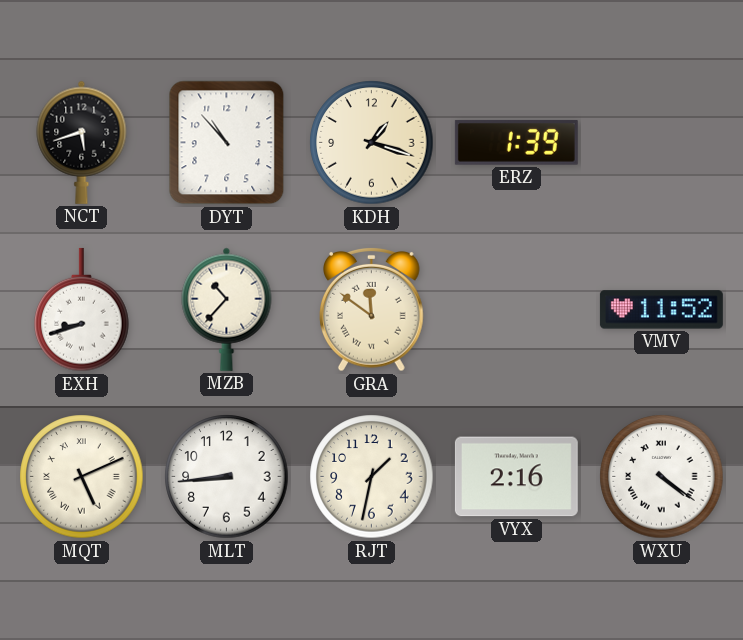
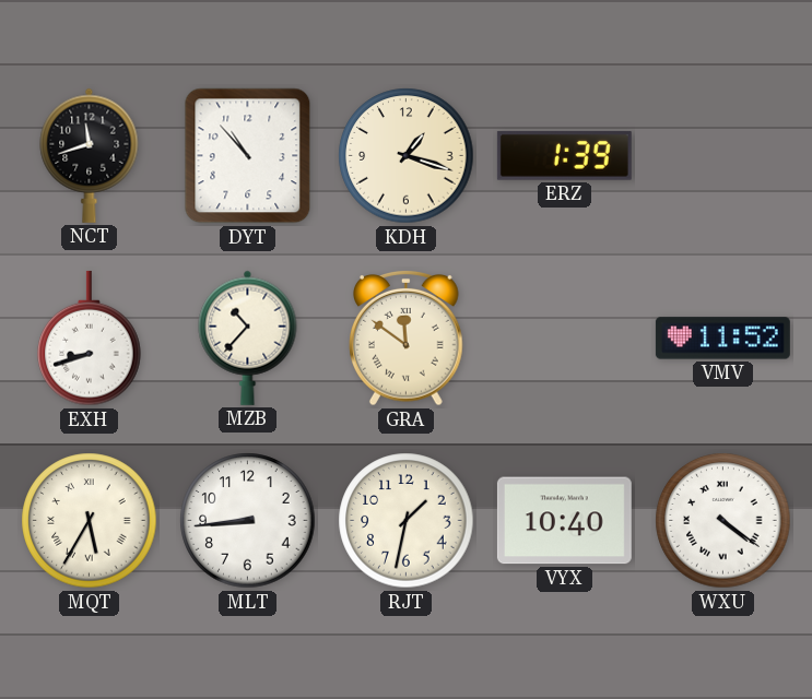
NCT: 5:42 -> 11:42 (90, 155)
MQT: 5:11 -> 5:35 (90, 521)
VYX: 2:16 -> 10:40 (564, 521)
